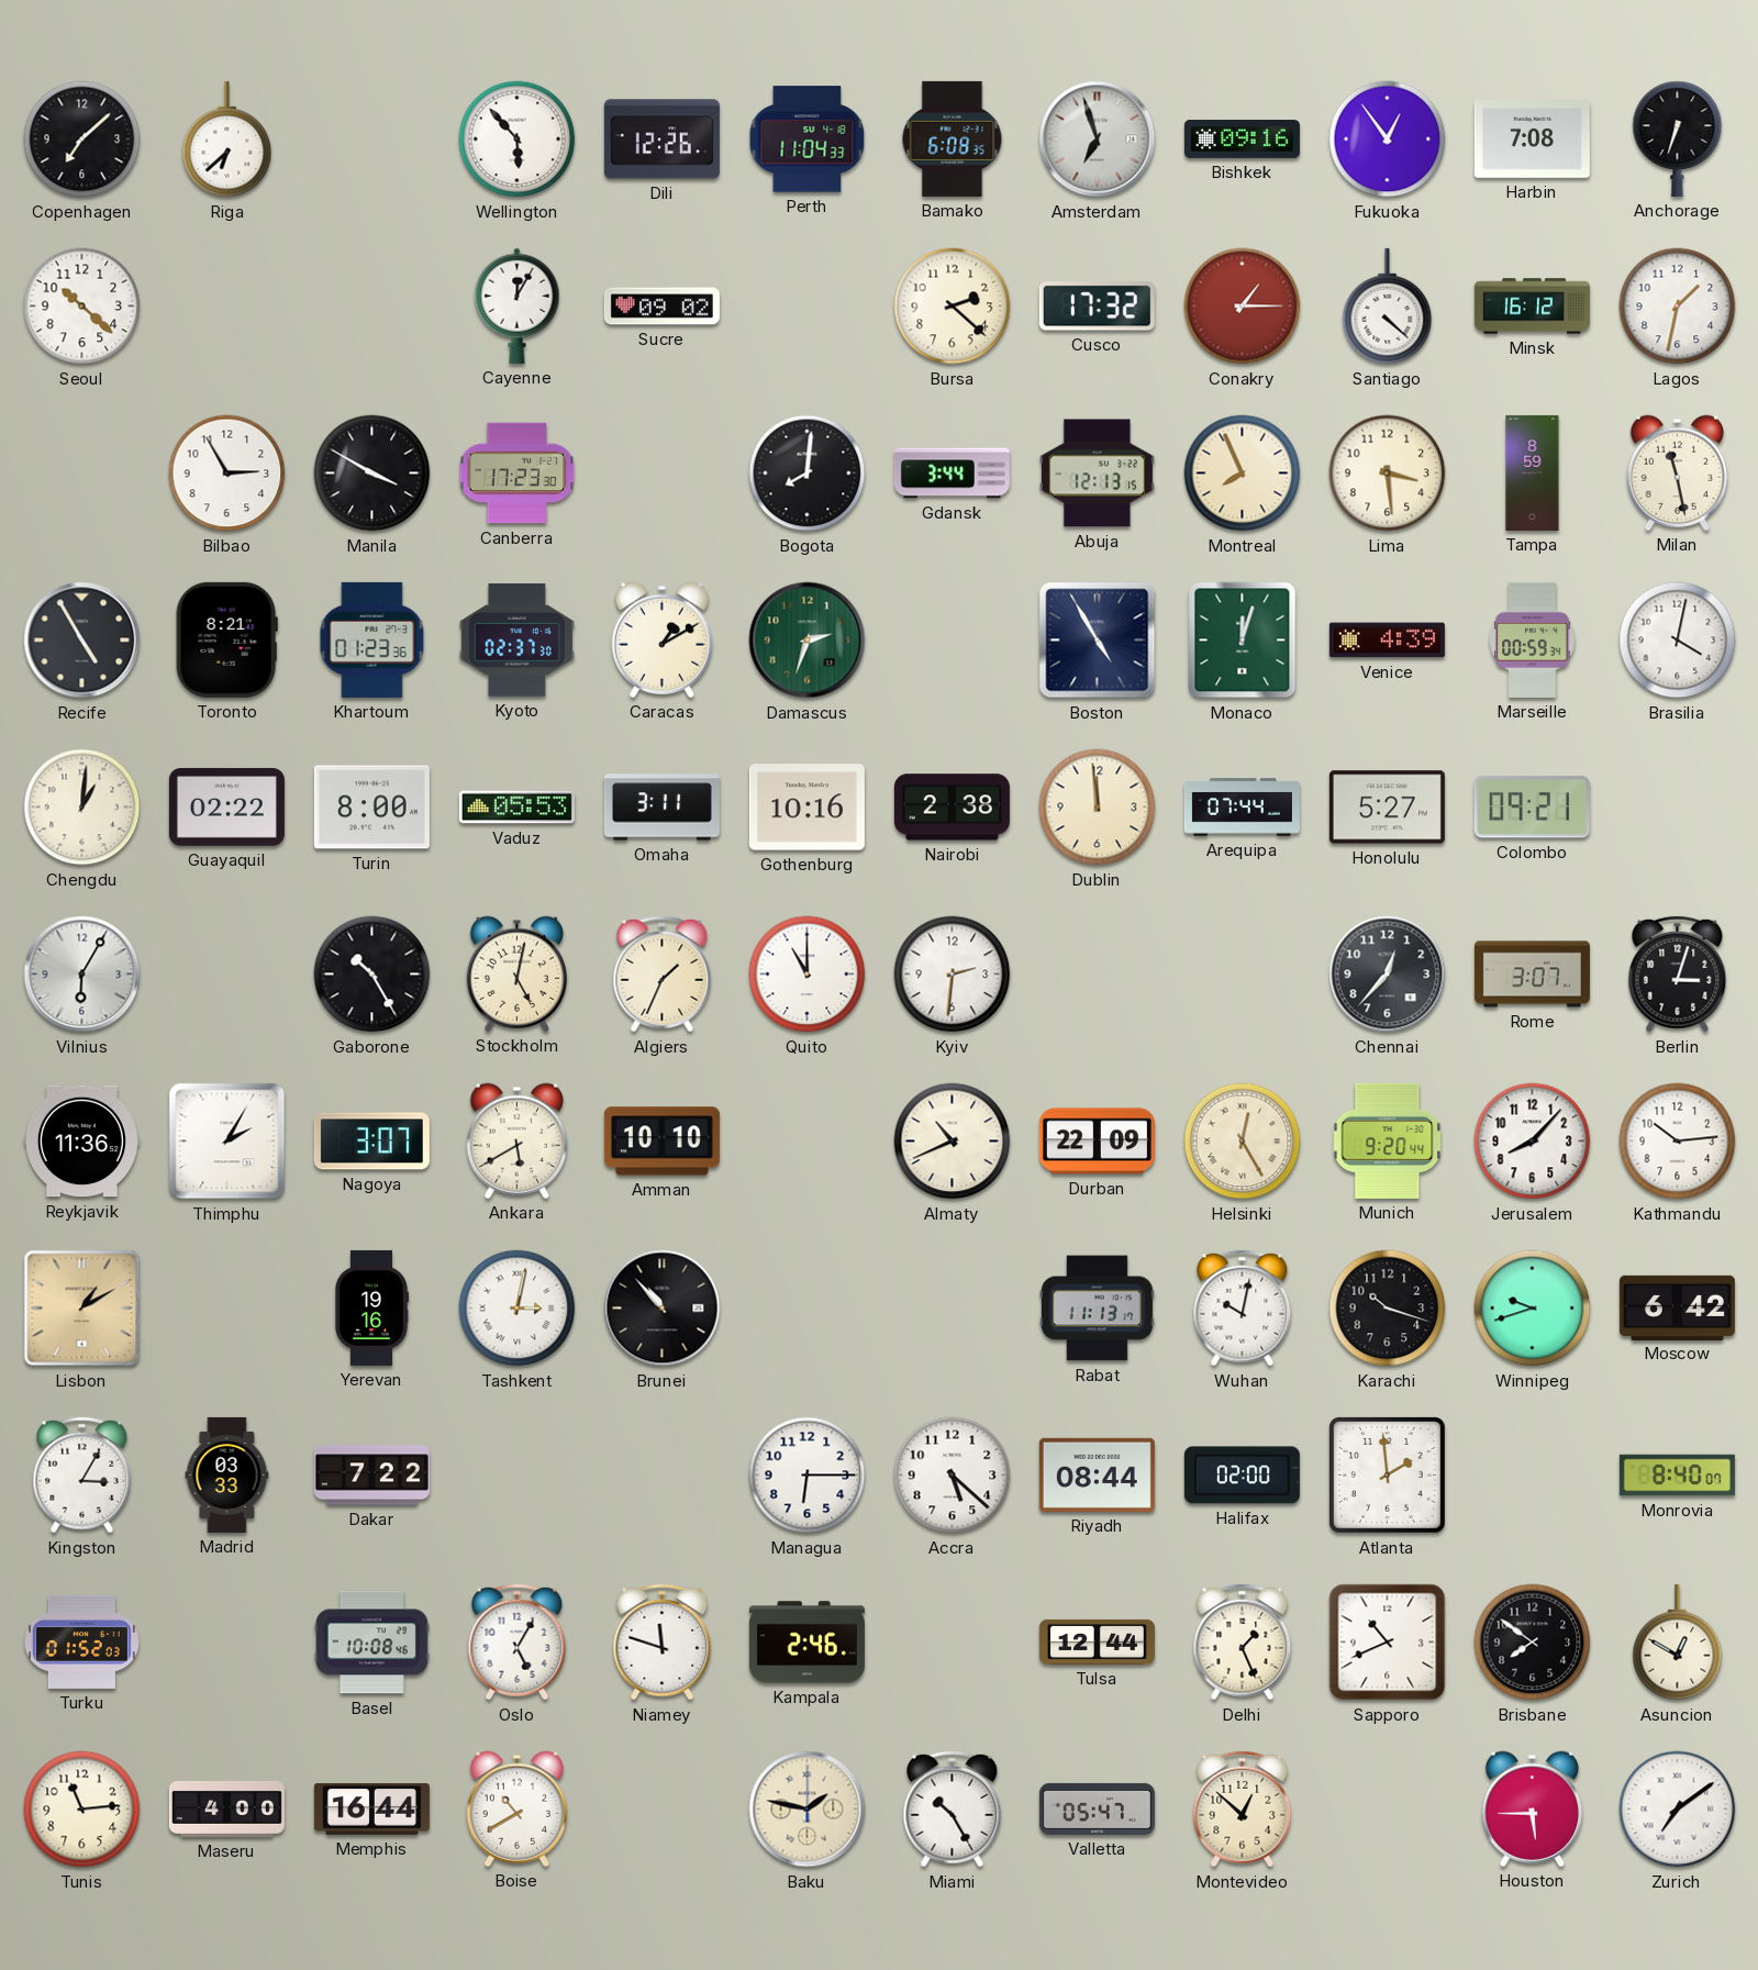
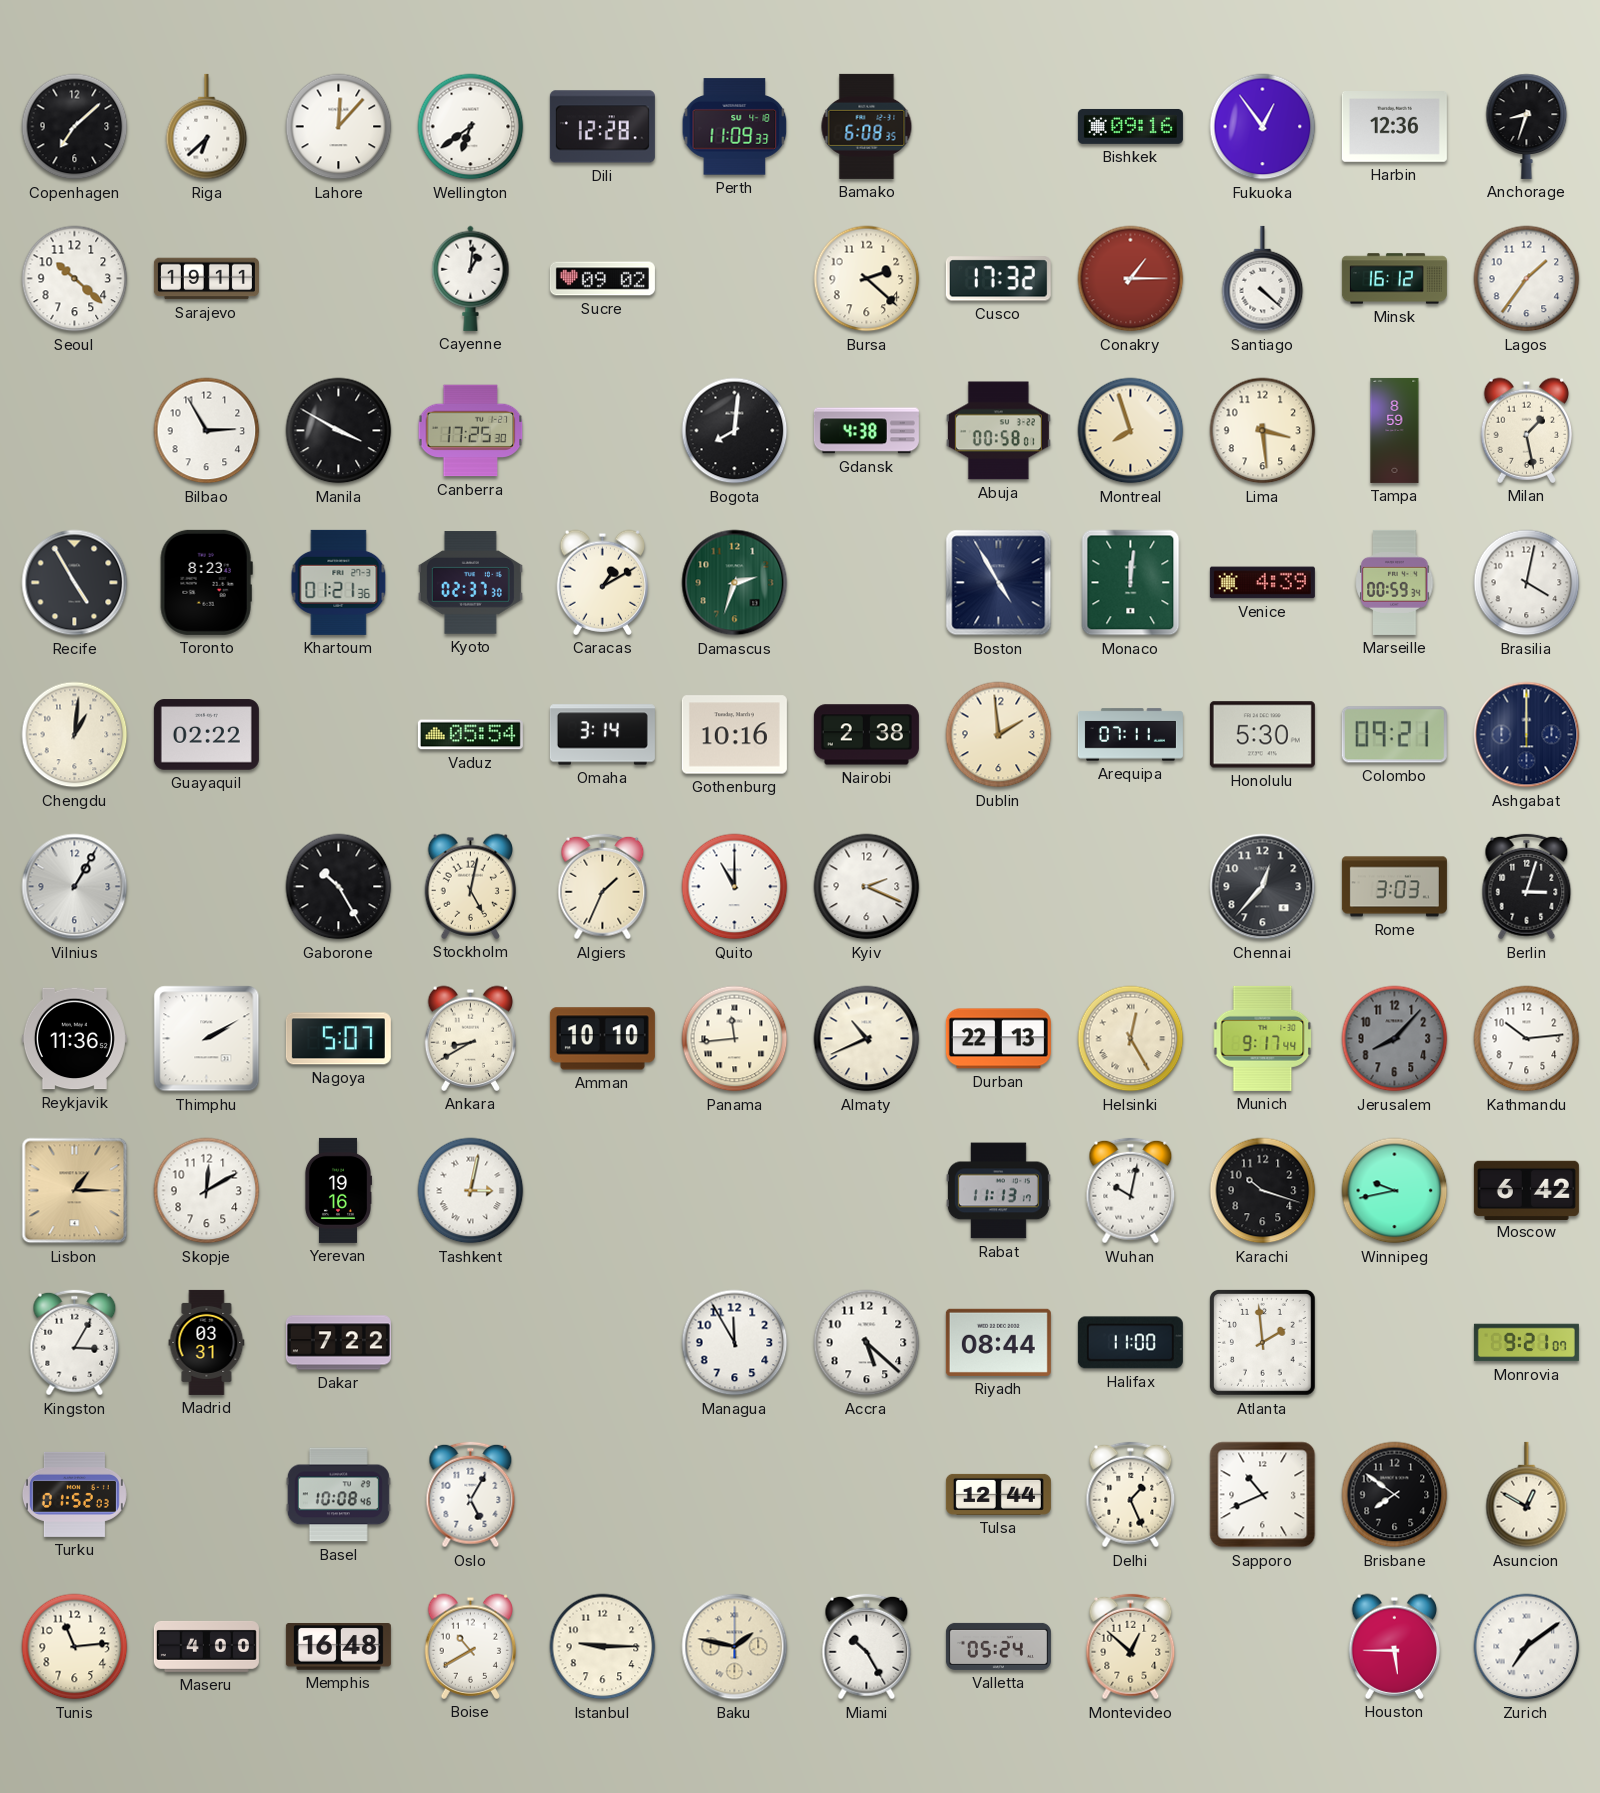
Lahore: none -> 12:07 (339, 127)
Wellington: 5:53 -> 6:39 (471, 127)
Dili: 12:26 -> 12:28 (602, 127)
Perth: 11:04 -> 11:09 (735, 127)
Amsterdam: 6:57 -> none (1098, 140)
Harbin: 7:08 -> 12:36 (1394, 127)
Anchorage: 6:33 -> 8:33 (1527, 126)
Sarajevo: none -> 19:11 (206, 279)
Cayenne: 12:05 -> 1:01 (471, 278)
Lagos: 1:32 -> 1:36 (1527, 279)
Canberra: 17:23 -> 17:25 (471, 431)
Gdansk: 3:44 -> 4:38 (866, 431)
Abuja: 12:13 -> 00:58 (998, 431)
Montreal: 7:56 -> 7:57 (1131, 431)
Milan: 11:28 -> 1:28 (1527, 430)
Toronto: 8:21 -> 8:23 (206, 582)
Khartoum: 01:23 -> 01:21 (339, 582)
Monaco: 12:03 -> 12:01 (1131, 583)
Turin: 8:00 -> none (371, 808)
Vaduz: 05:53 -> 05:54 (470, 735)
Omaha: 3:11 -> 3:14 (602, 735)
Dublin: 11:59 -> 1:59 (999, 735)
Arequipa: 07:44 -> 07:11 (1130, 735)
Honolulu: 5:27 -> 5:30 (1262, 735)
Ashgabat: none -> 12:00 (1527, 735)
Vilnius: 6:05 -> 1:05 (75, 887)
Kyiv: 2:31 -> 2:19 (867, 887)
Rome: 3:07 -> 3:03 (1394, 887)
Thimphu: 2:05 -> 2:10 (207, 1039)
Nagoya: 3:07 -> 5:07 (338, 1039)
Ankara: 5:40 -> 8:40 (471, 1038)
Panama: none -> 11:44 (735, 1039)
Durban: 22:09 -> 22:13 (998, 1039)
Munich: 9:20 -> 9:17 (1263, 1038)
Jerusalem dial: white -> grey (1395, 1039)
Lisbon: 1:10 -> 1:15 (75, 1191)
Skopje: none -> 12:10 (207, 1191)
Brunei: 10:53 -> none (663, 1309)
Winnipeg: 9:42 -> 9:43 (1395, 1191)
Madrid: 03:33 -> 03:31 (207, 1342)
Managua: 6:15 -> 11:55 (735, 1343)
Halifax: 02:00 -> 11:00 (1130, 1343)
Monrovia: 8:40 -> 9:21 (1526, 1343)
Niamey: 11:48 -> none (663, 1643)
Kampala: 2:46 -> none (806, 1643)
Memphis: 16:44 -> 16:48 (338, 1647)
Istanbul: none -> 9:15 (603, 1647)
Valletta: 05:47 -> 05:24 (998, 1646)
